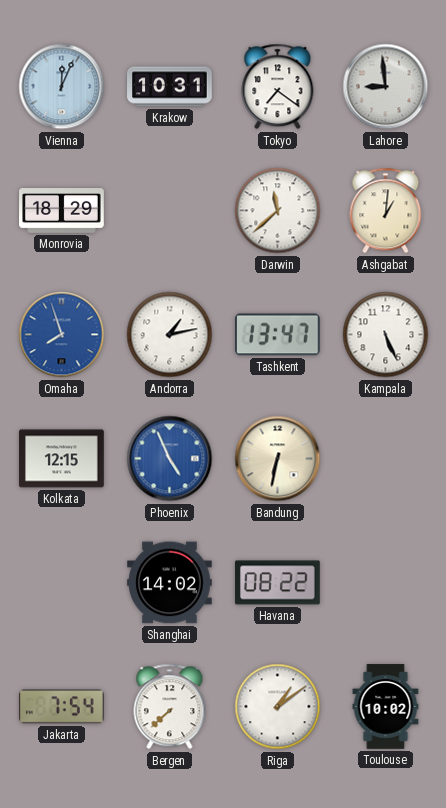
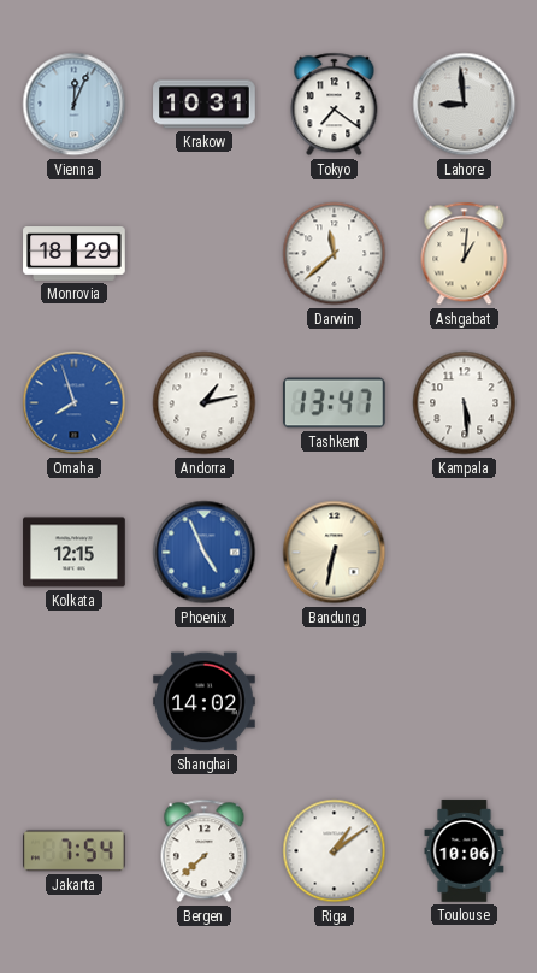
Kampala: 5:26 -> 5:29 (465, 403)
Havana: 08:22 -> none (278, 583)
Toulouse: 10:02 -> 10:06 (465, 851)
